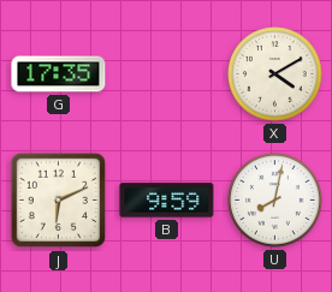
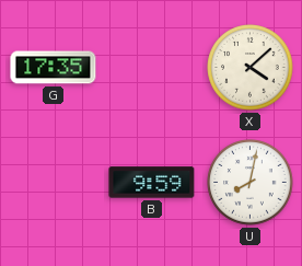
X: 4:10 -> 4:08 (251, 68)
J: 6:11 -> none (59, 201)
